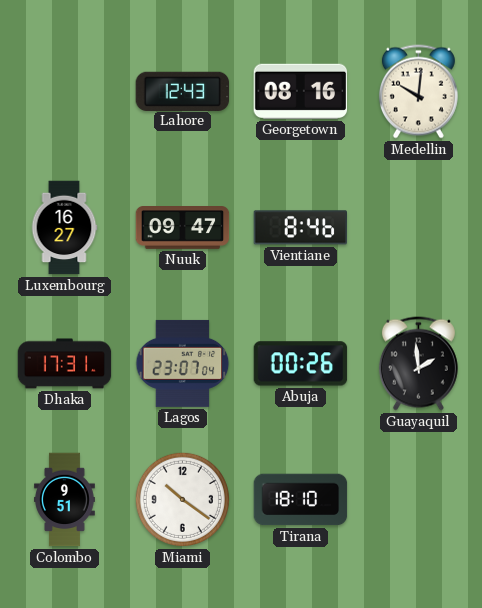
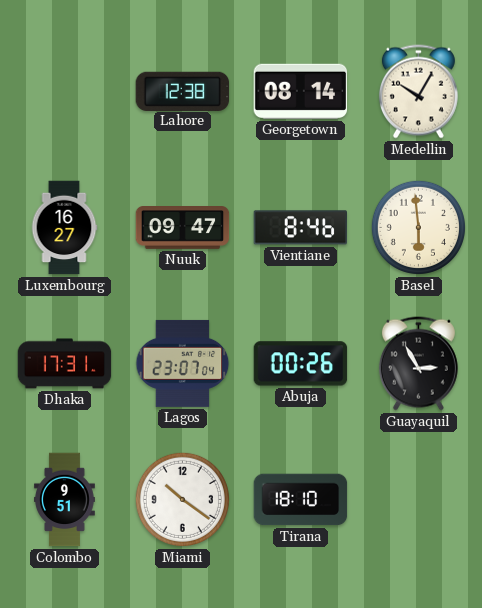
Lahore: 12:43 -> 12:38 (183, 91)
Georgetown: 08:16 -> 08:14 (301, 91)
Medellin: 10:01 -> 10:05 (418, 92)
Basel: none -> 5:59 (418, 227)
Guayaquil: 1:59 -> 2:55 (418, 364)
